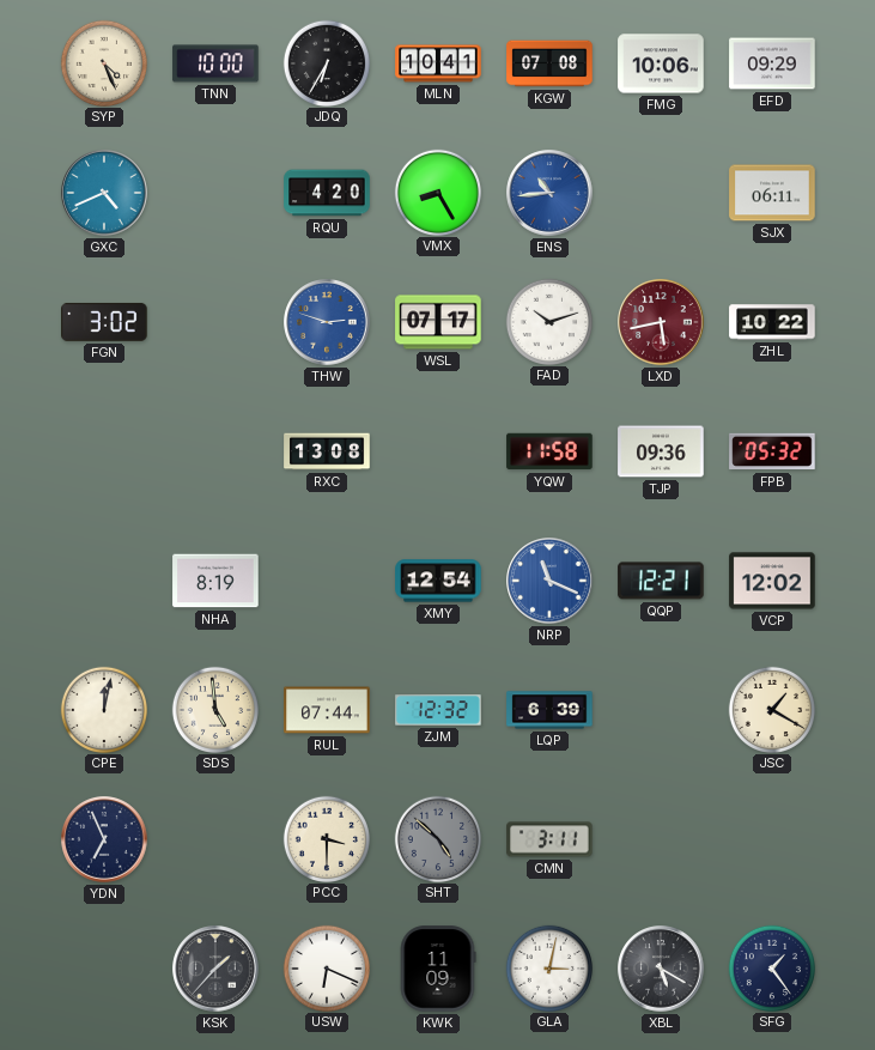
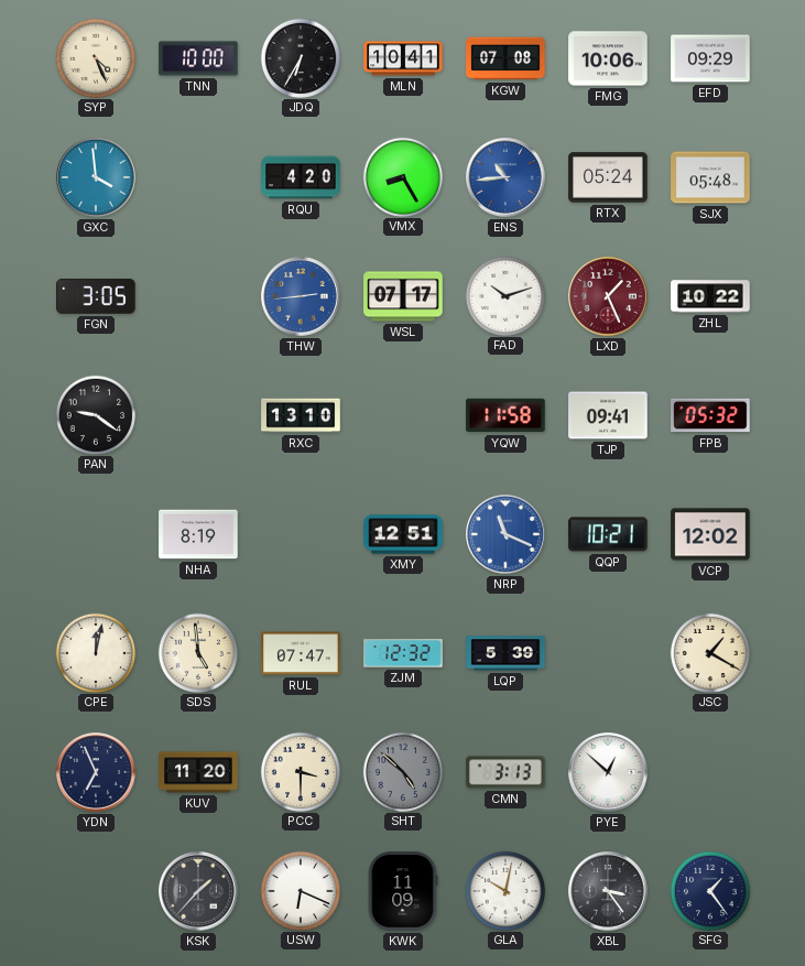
GXC: 4:41 -> 3:59 (96, 177)
RTX: none -> 05:24 (608, 177)
SJX: 06:11 -> 05:48 (710, 177)
FGN: 3:02 -> 3:05 (96, 296)
THW: 2:48 -> 2:44 (301, 296)
LXD: 5:43 -> 1:26 (608, 296)
PAN: none -> 9:21 (95, 414)
RXC: 13:08 -> 13:10 (301, 415)
TJP: 09:36 -> 09:41 (608, 415)
XMY: 12:54 -> 12:51 (403, 534)
QQP: 12:21 -> 10:21 (608, 534)
RUL: 07:44 -> 07:47 (301, 653)
LQP: 6:39 -> 5:39 (505, 653)
KUV: none -> 11:20 (198, 772)
CMN: 3:11 -> 3:13 (505, 772)
PYE: none -> 12:52 (608, 772)
GLA: 3:02 -> 10:02 (504, 890)
XBL: 5:20 -> 3:24 (608, 891)
